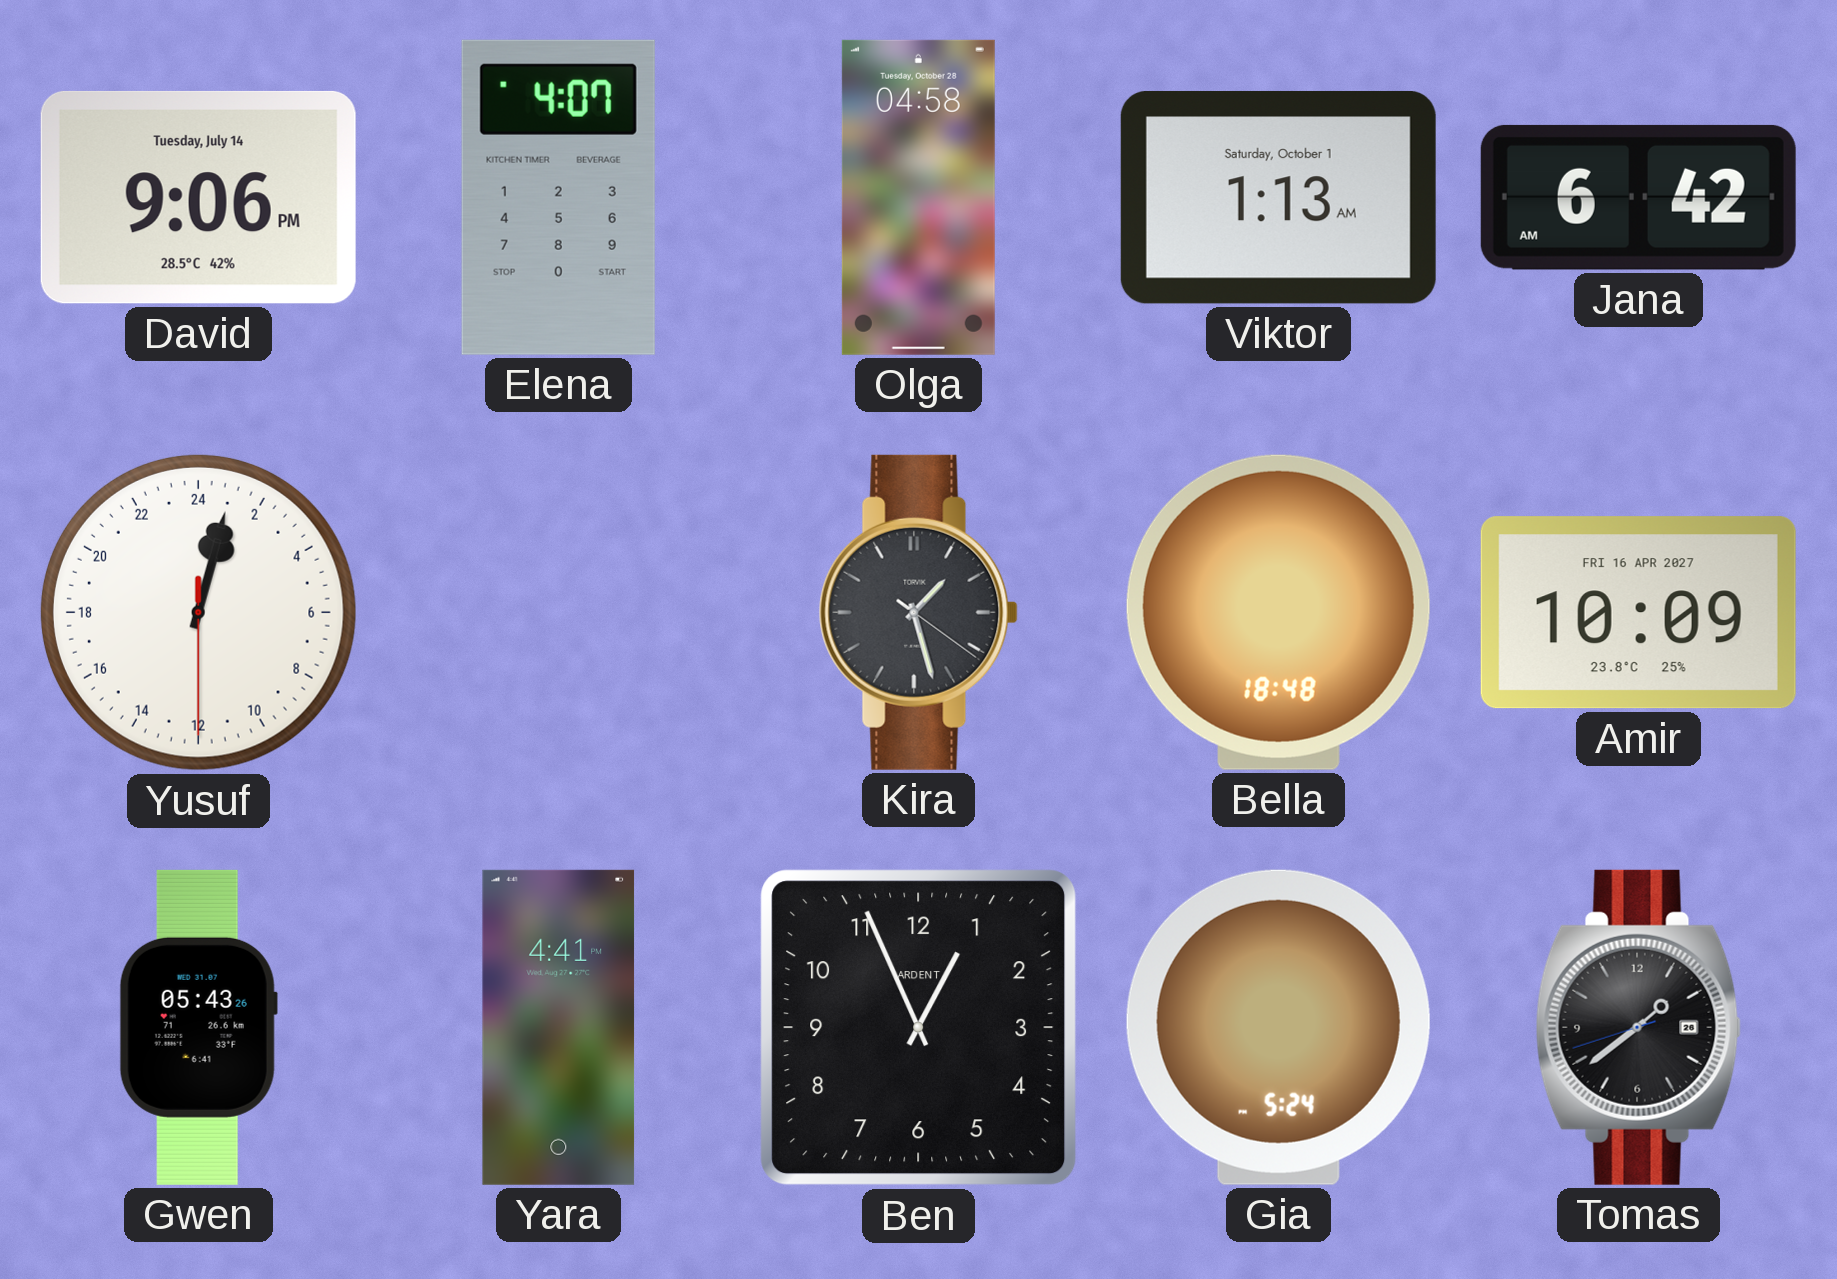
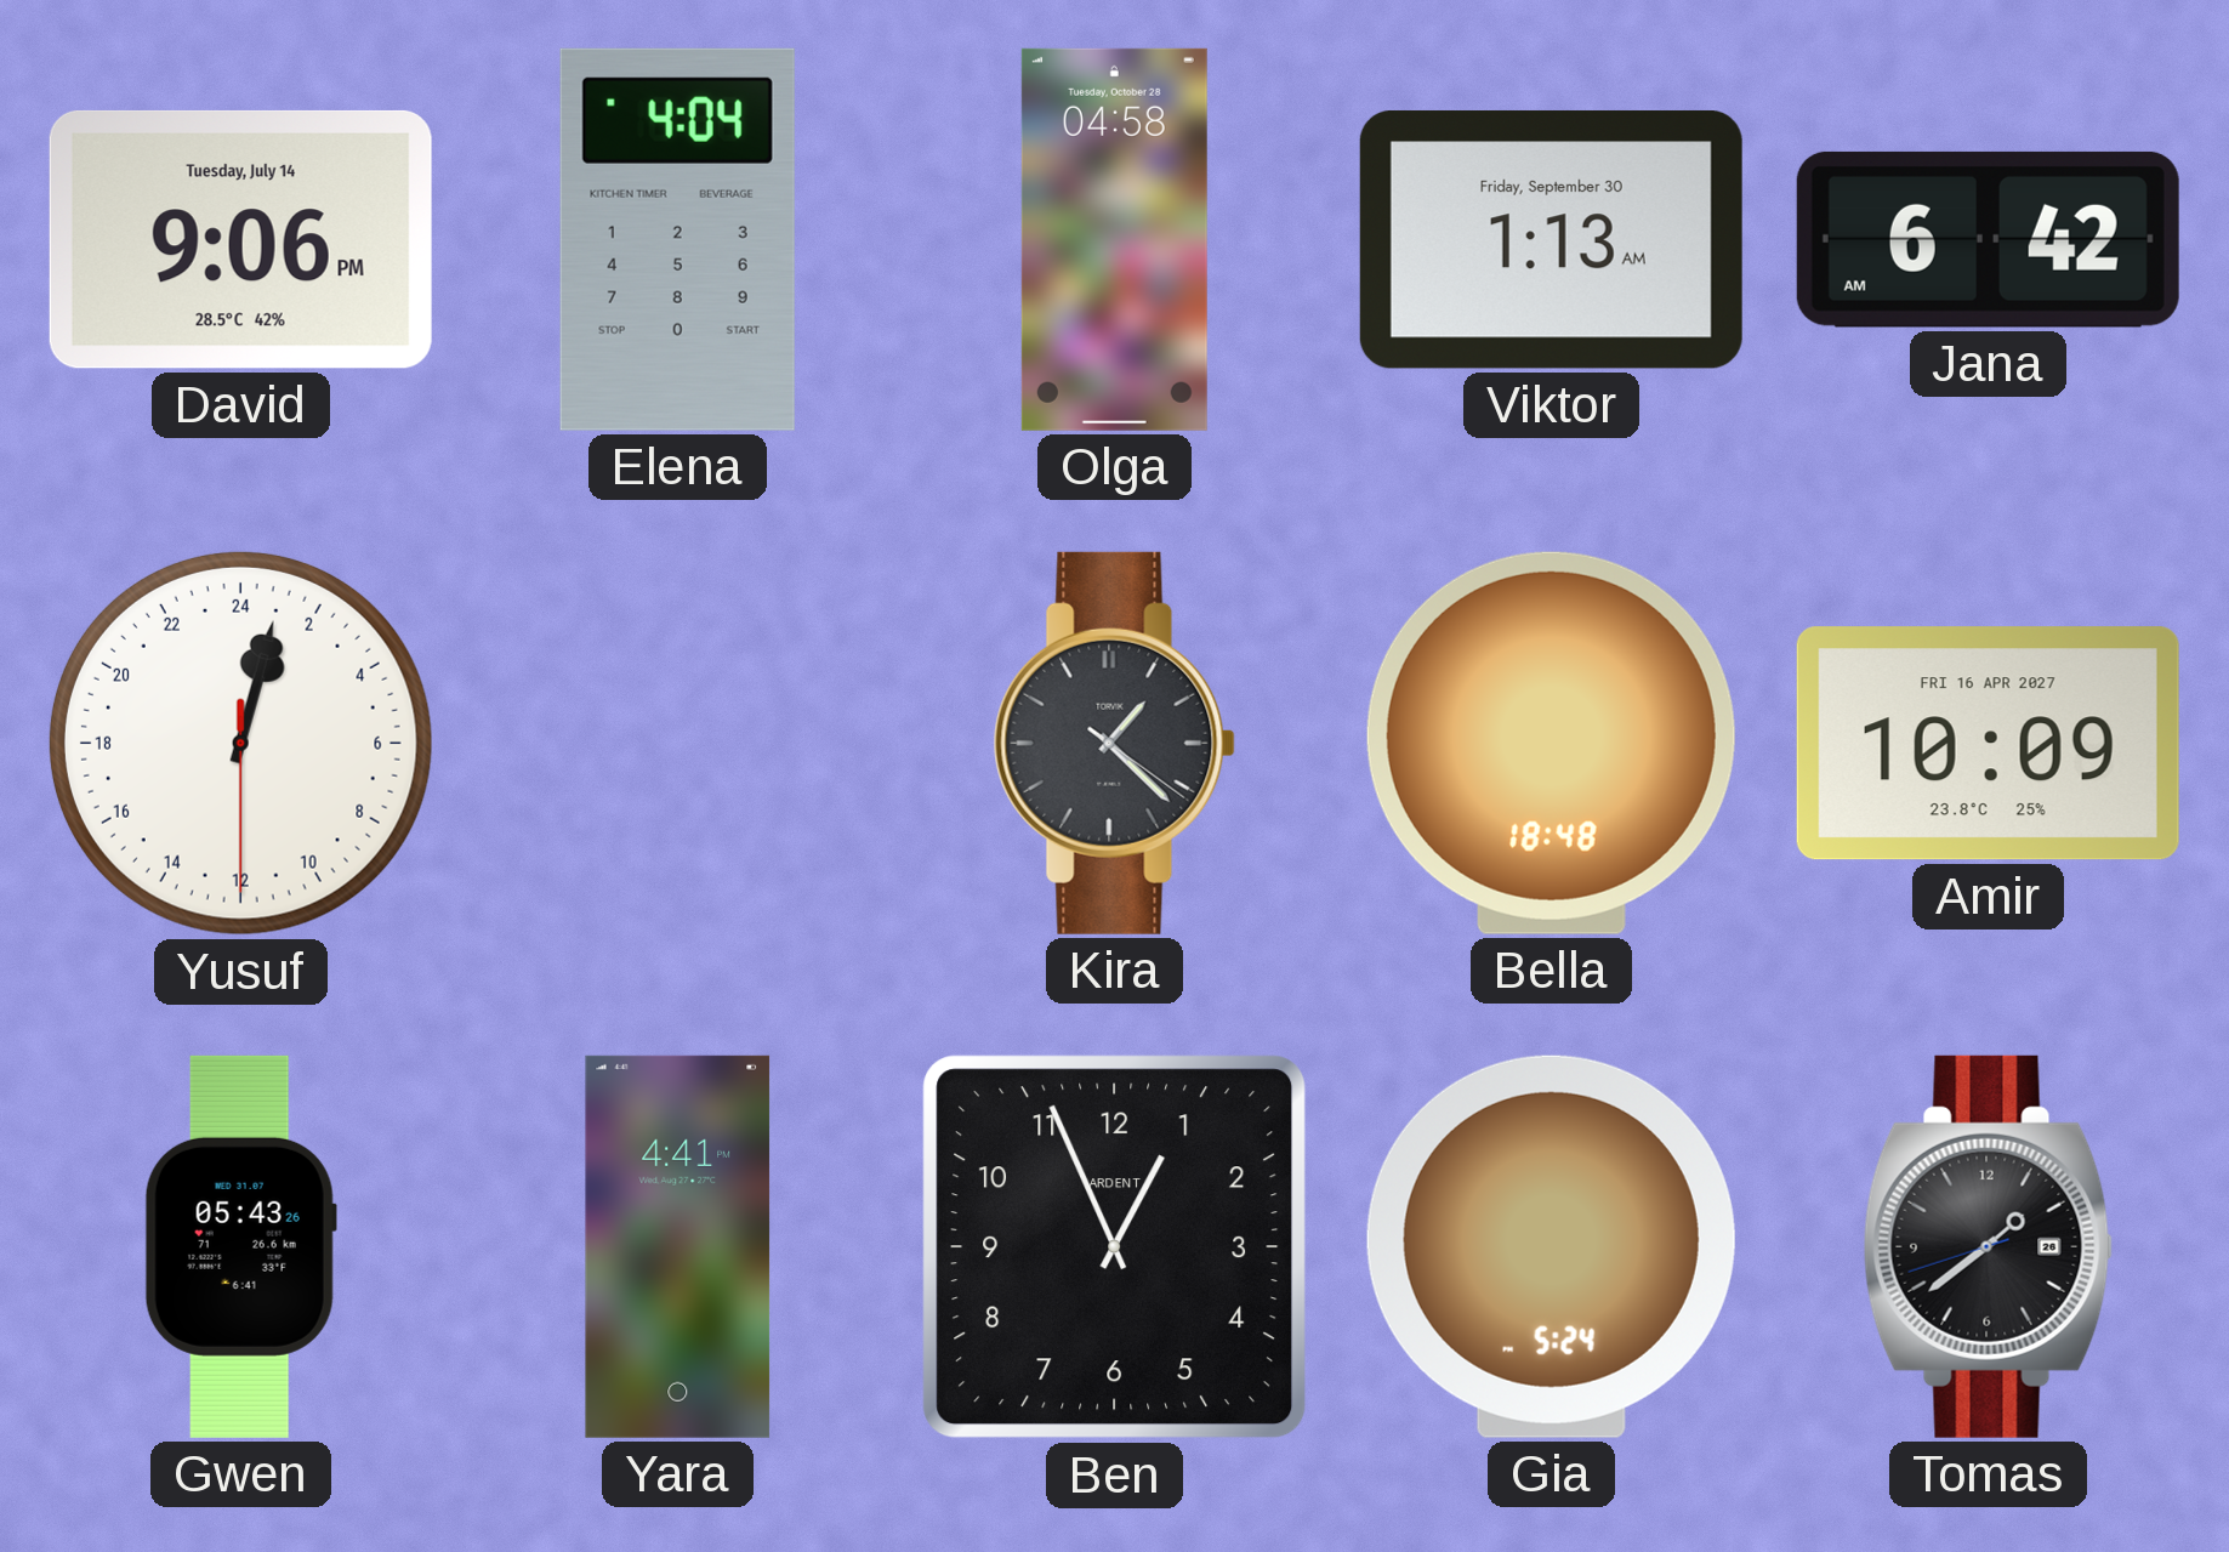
Elena: 4:07 -> 4:04 (677, 239)
Viktor date: Saturday, October 1 -> Friday, September 30 (1551, 239)
Kira: 1:27 -> 1:22 (1114, 743)
